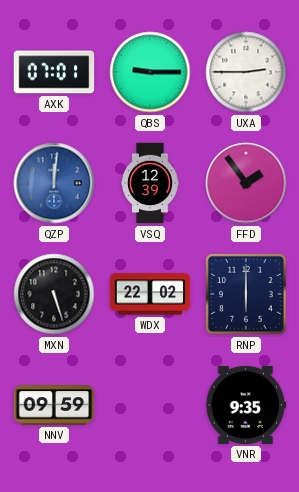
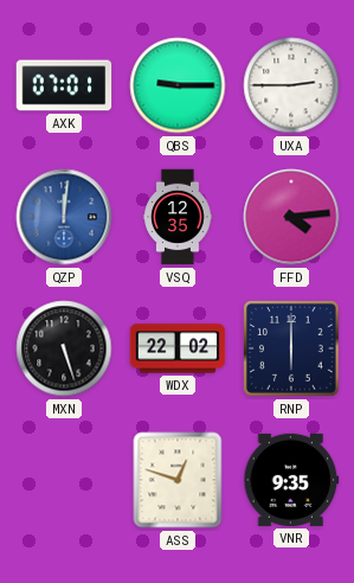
VSQ: 12:39 -> 12:35 (178, 217)
FFD: 1:54 -> 4:14 (291, 217)
NNV: 09:59 -> none (54, 405)
ASS: none -> 12:48 (178, 480)
